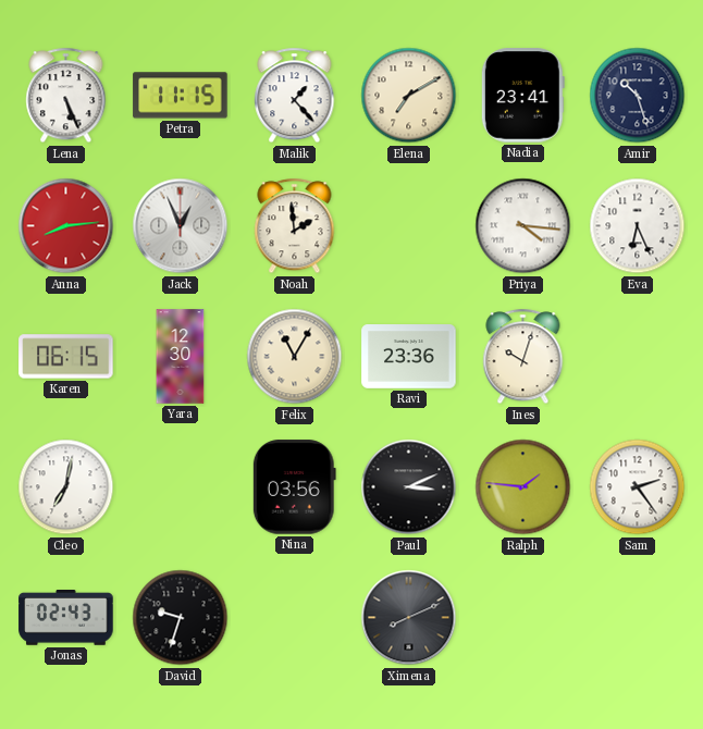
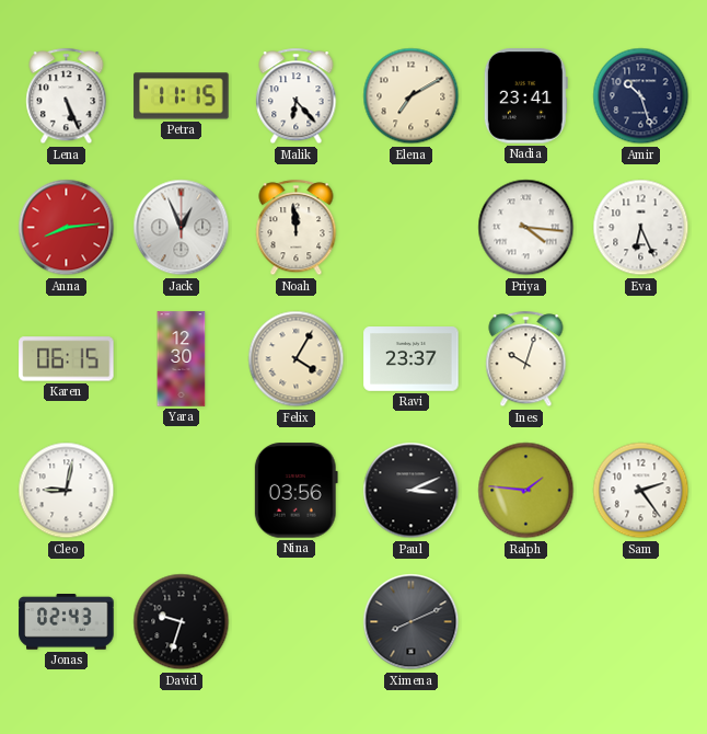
Malik: 1:23 -> 6:23 (297, 96)
Noah: 1:59 -> 11:59 (297, 228)
Felix: 11:05 -> 4:05 (297, 359)
Ravi: 23:36 -> 23:37 (412, 359)
Cleo: 7:02 -> 9:02 (67, 491)
